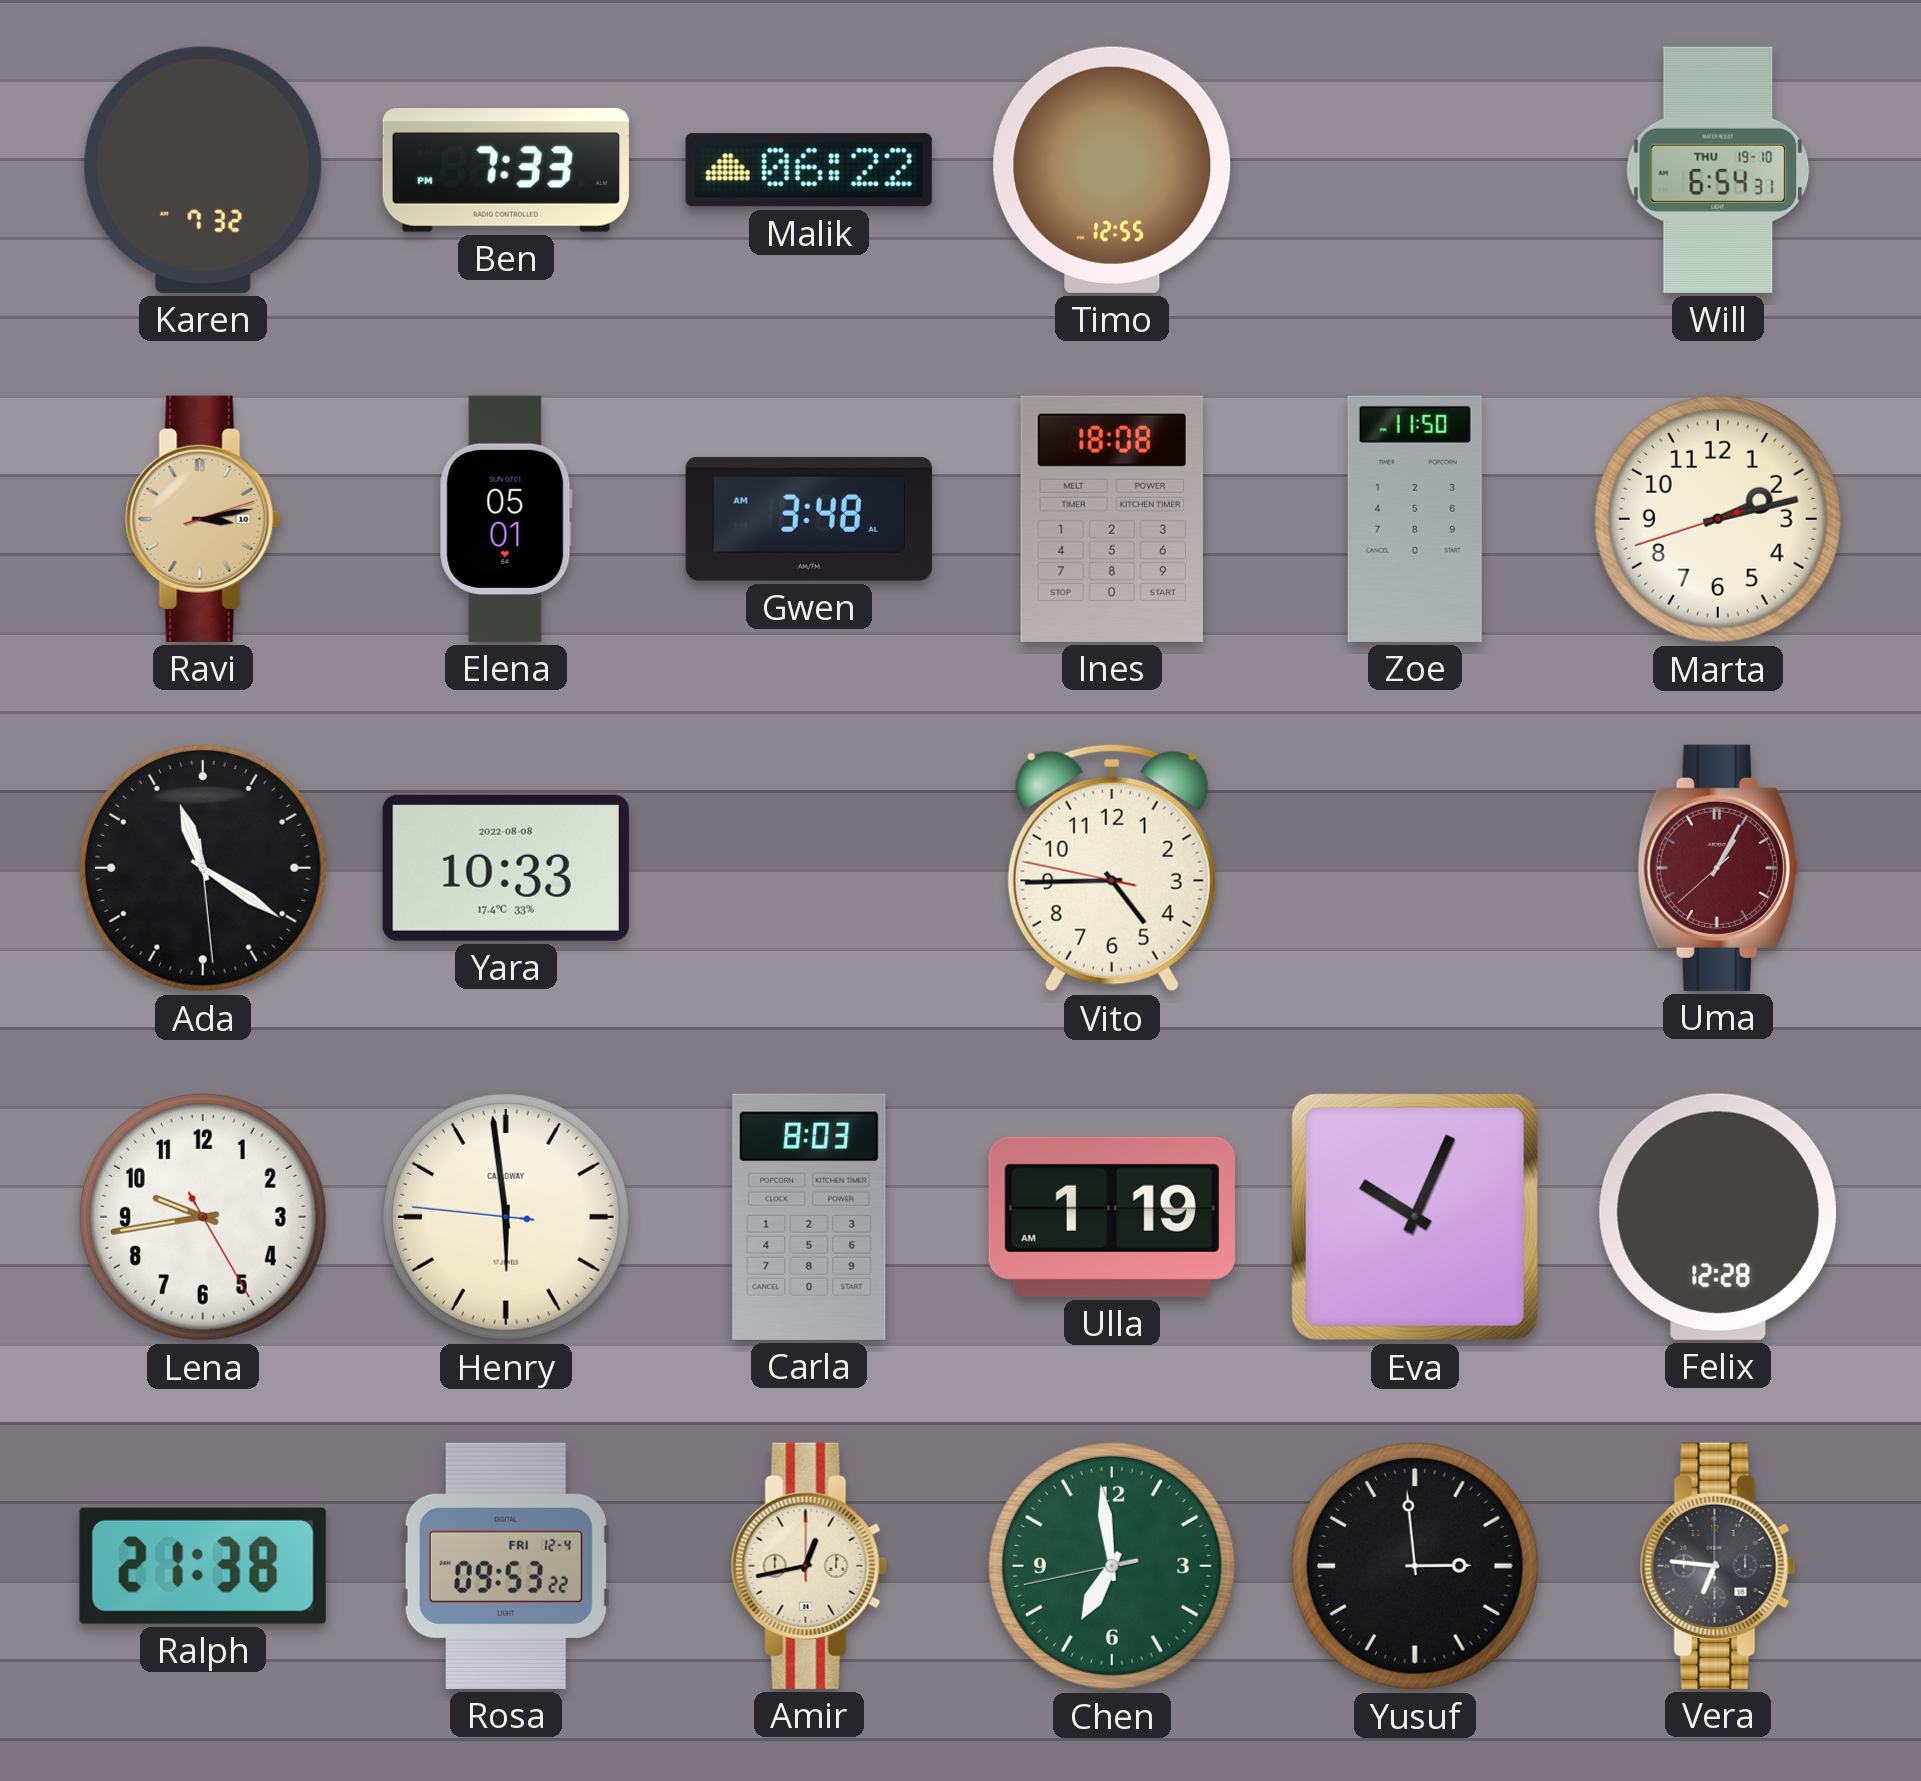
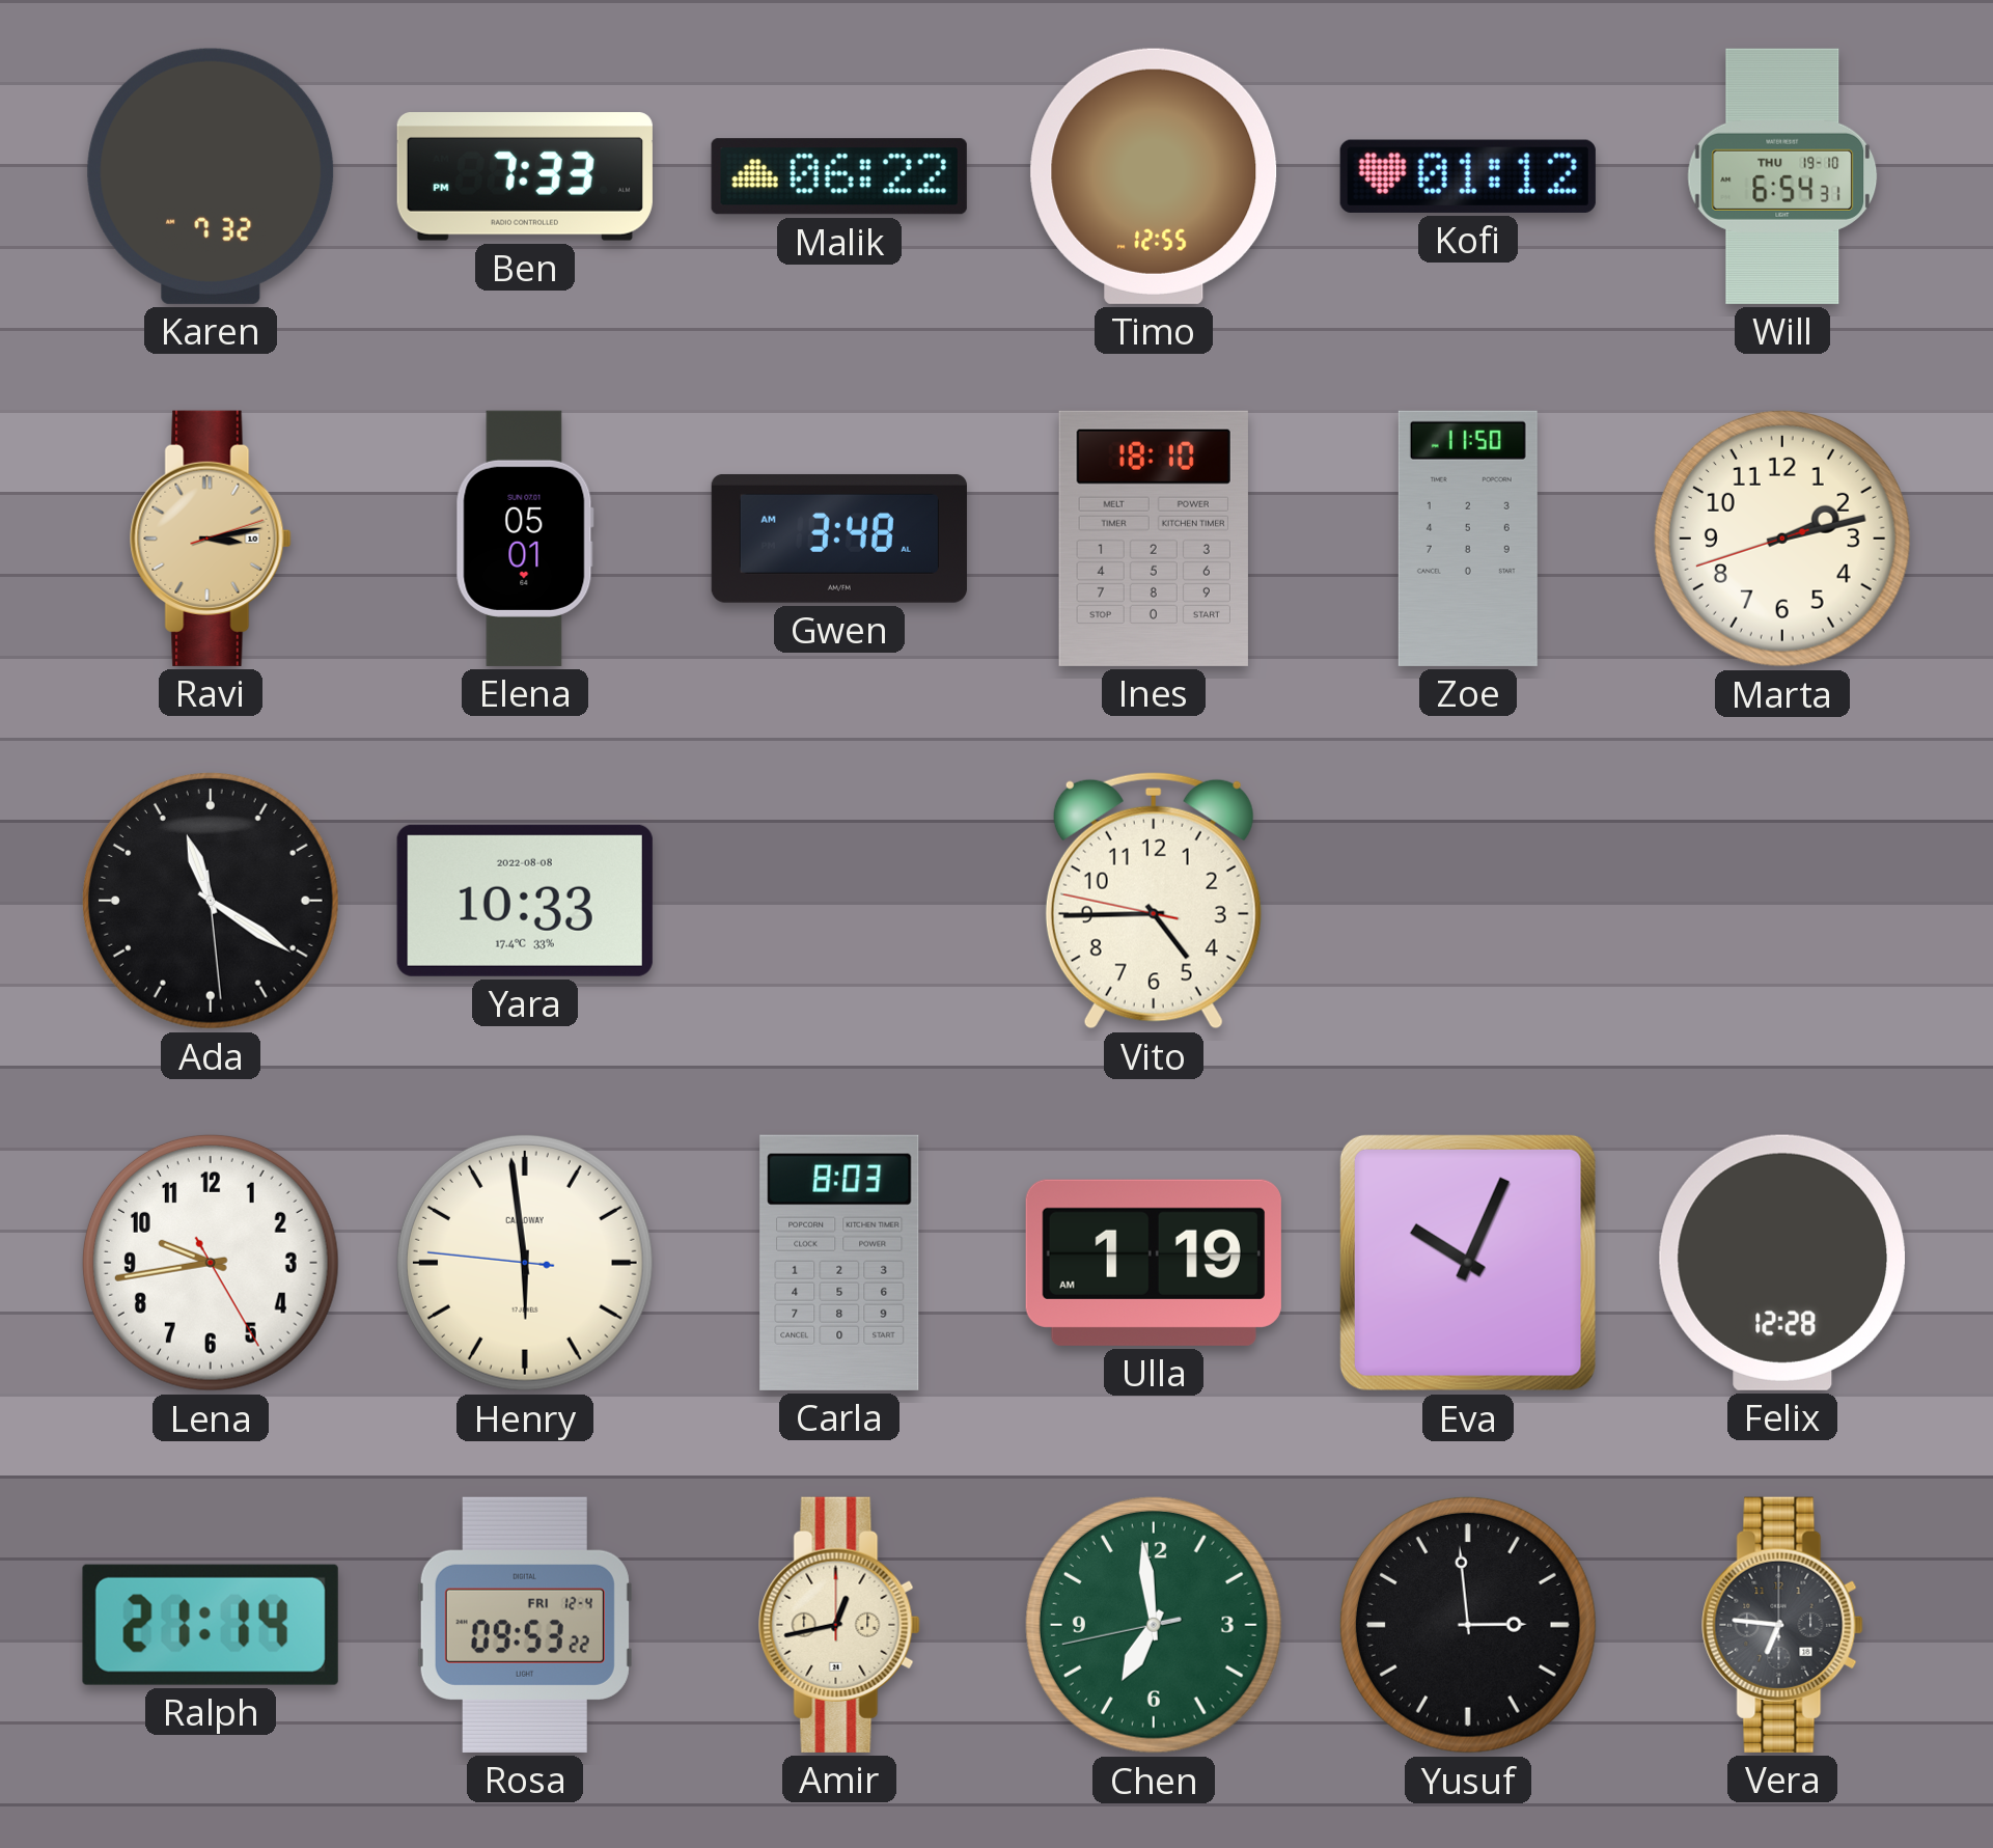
Kofi: none -> 01:12 (1468, 176)
Ines: 18:08 -> 18:10 (1154, 539)
Uma: 1:04 -> none (1718, 868)
Ralph: 21:38 -> 21:14 (211, 1625)
